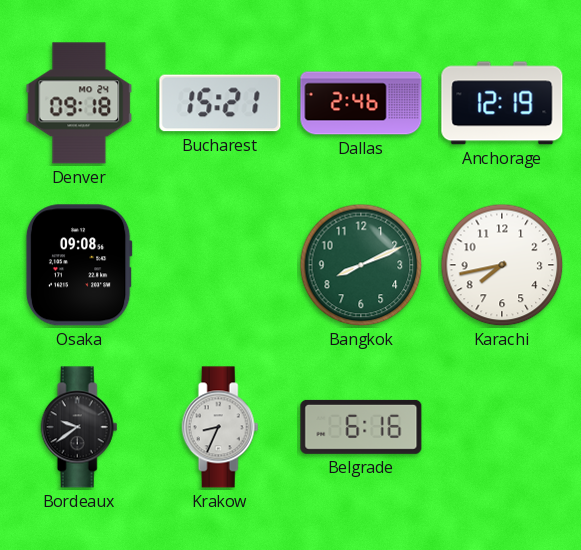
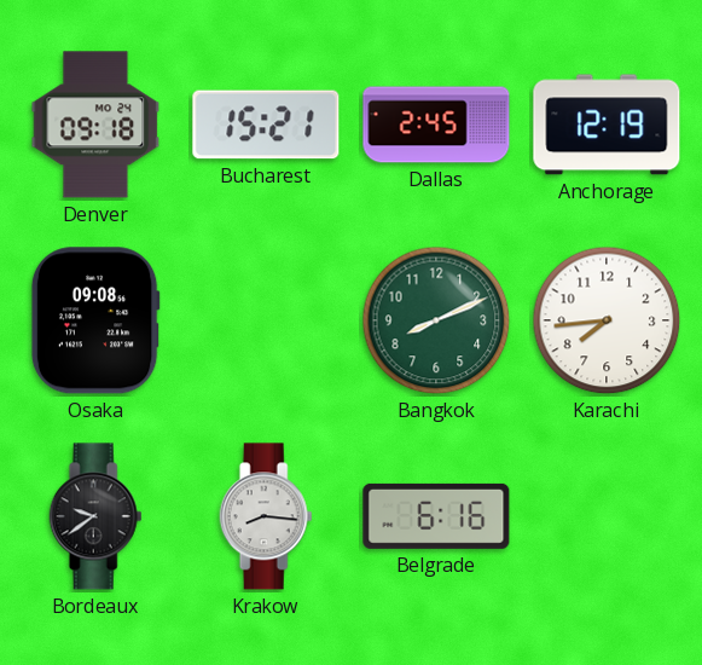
Dallas: 2:46 -> 2:45 (436, 125)
Karachi: 7:43 -> 7:44 (607, 320)
Krakow: 8:34 -> 8:16 (266, 516)
